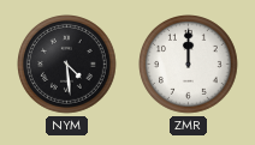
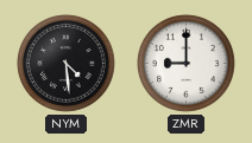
ZMR: 12:00 -> 9:00 (187, 64)
